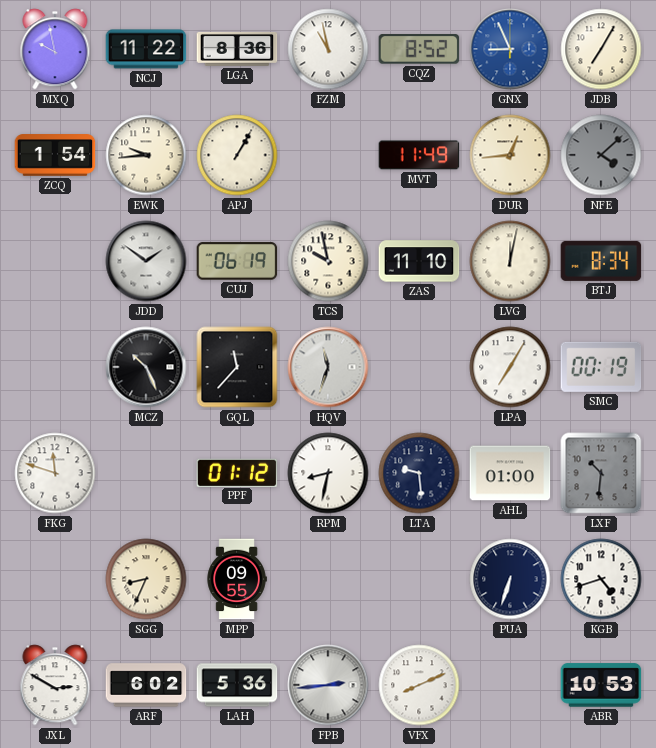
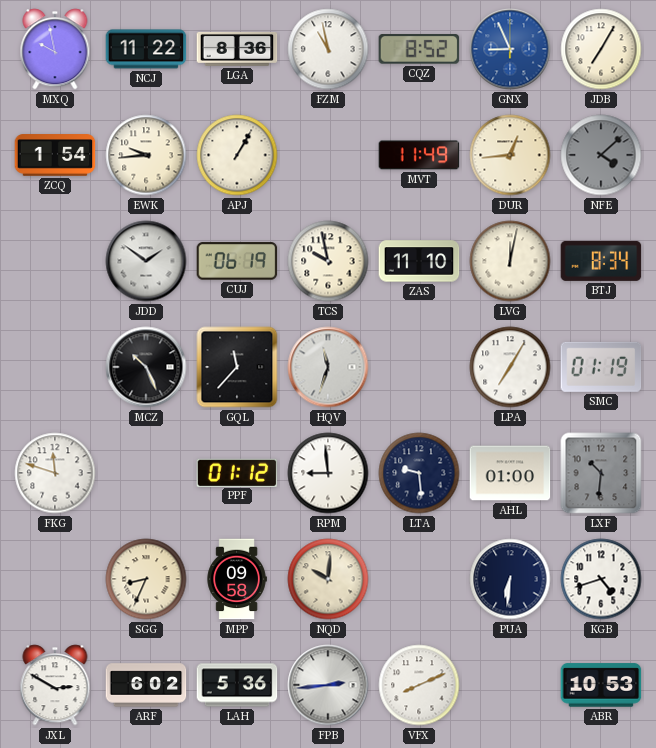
SMC: 00:19 -> 01:19 (601, 367)
RPM: 8:32 -> 8:59 (328, 473)
MPP: 09:55 -> 09:58 (237, 579)
NQD: none -> 10:01 (328, 579)
PUA: 6:33 -> 6:31 (510, 579)
